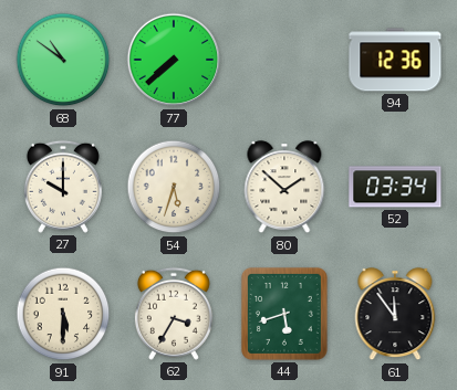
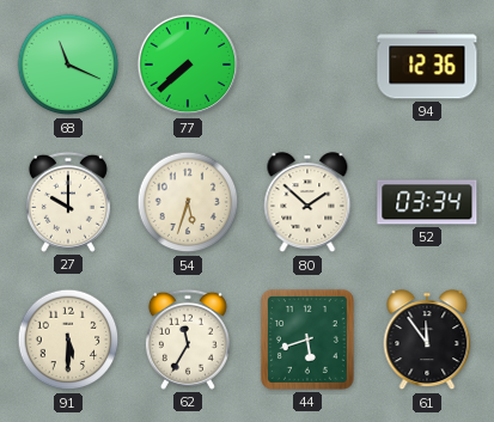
68: 10:51 -> 11:19 (68, 65)
62: 3:35 -> 11:35 (188, 340)
